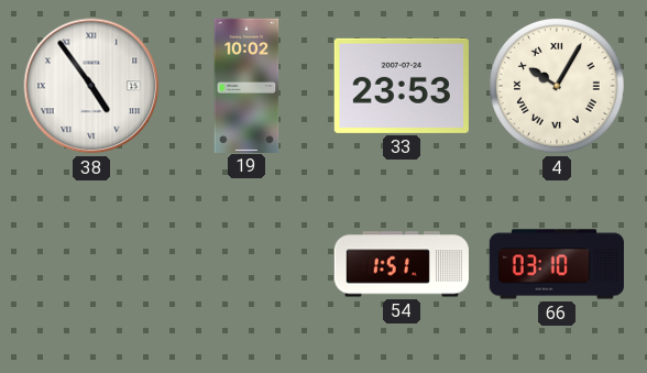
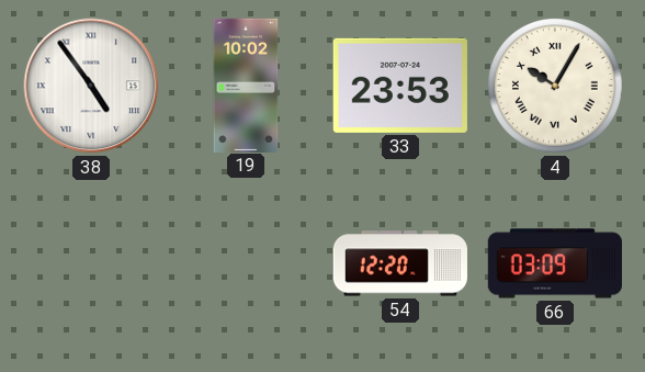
54: 1:51 -> 12:20 (400, 263)
66: 03:10 -> 03:09 (555, 263)
